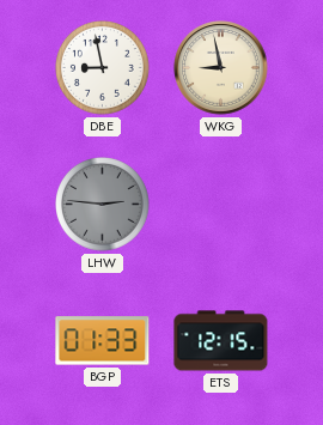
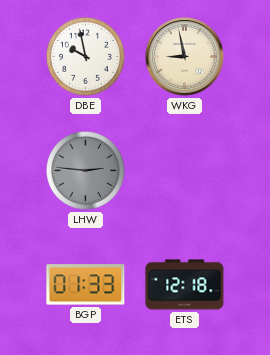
DBE: 8:58 -> 9:58 (86, 57)
ETS: 12:15 -> 12:18 (185, 285)
